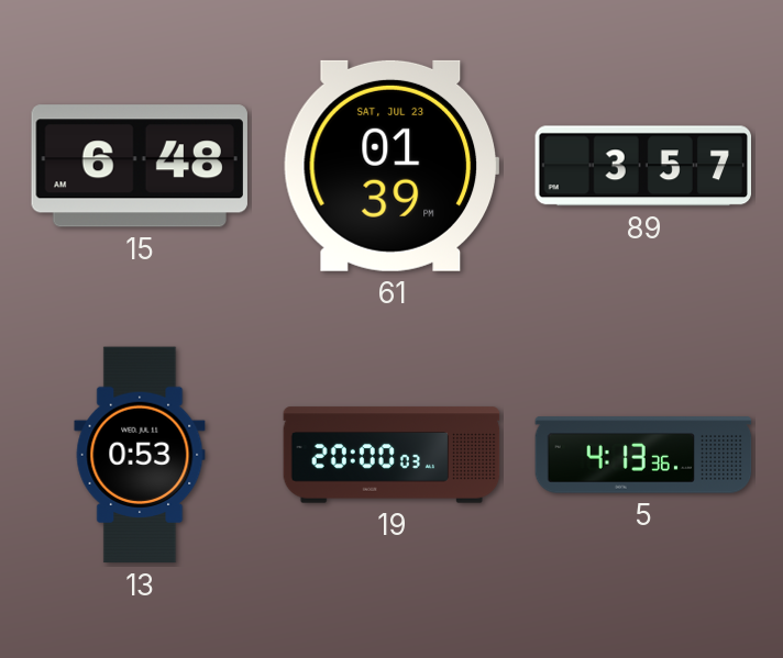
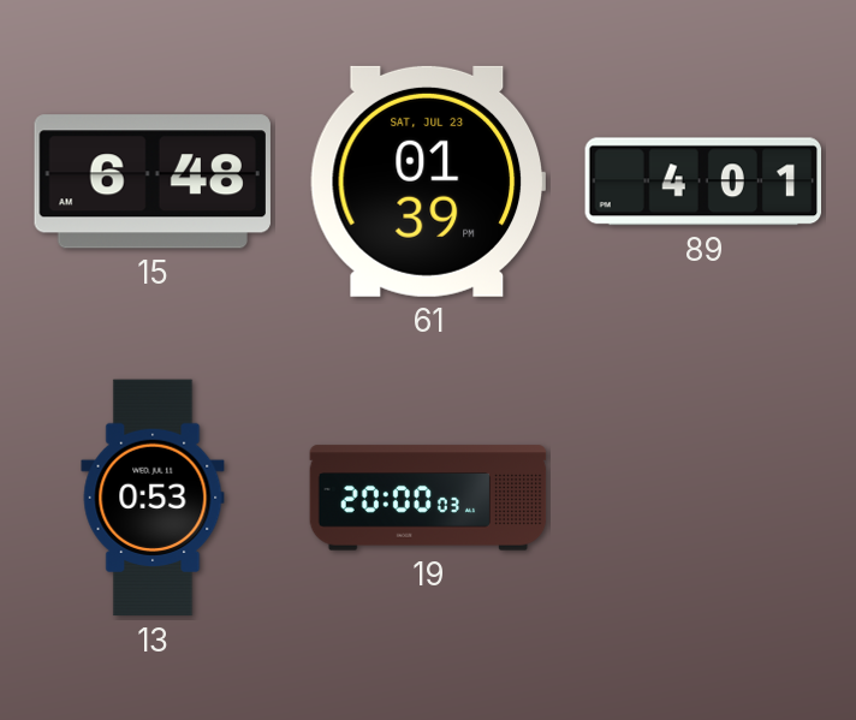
89: 3:57 -> 4:01 (702, 182)
5: 4:13 -> none (643, 455)
